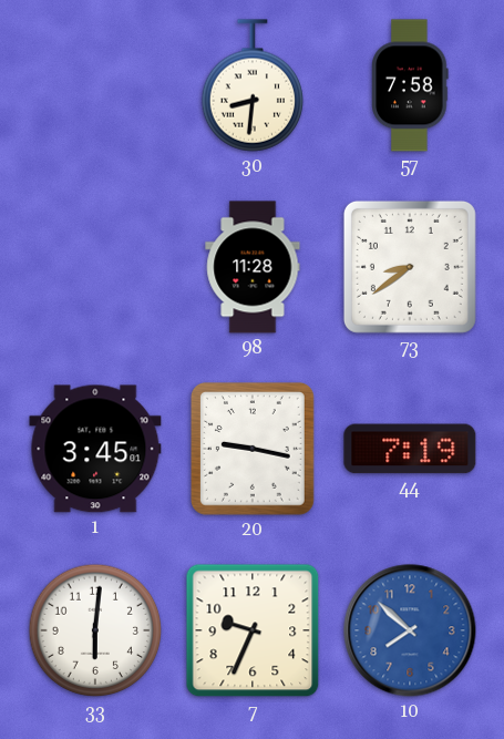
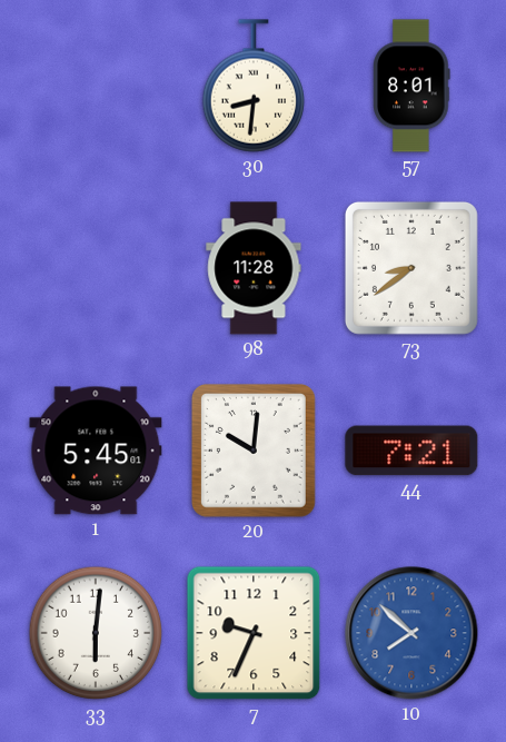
57: 7:58 -> 8:01 (411, 86)
1: 3:45 -> 5:45 (96, 451)
20: 9:17 -> 10:01 (254, 451)
44: 7:19 -> 7:21 (411, 451)
